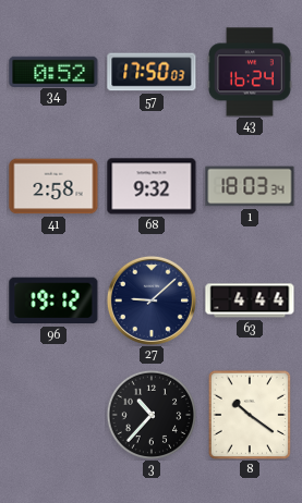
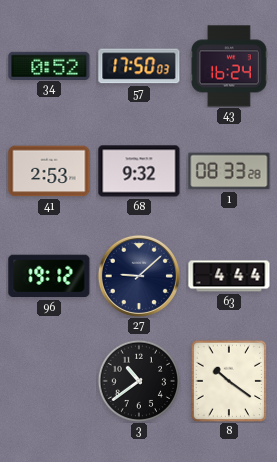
41: 2:58 -> 2:53 (49, 171)
1: 18:03 -> 08:33 (229, 171)
3: 10:37 -> 10:39 (139, 381)
